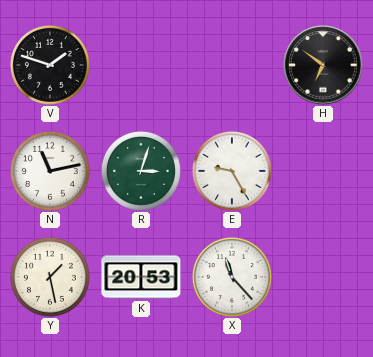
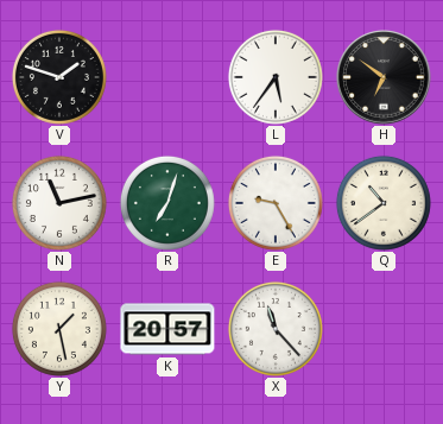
L: none -> 5:36 (276, 77)
R: 3:03 -> 7:03 (167, 203)
Q: none -> 10:39 (384, 203)
K: 20:53 -> 20:57 (167, 329)
